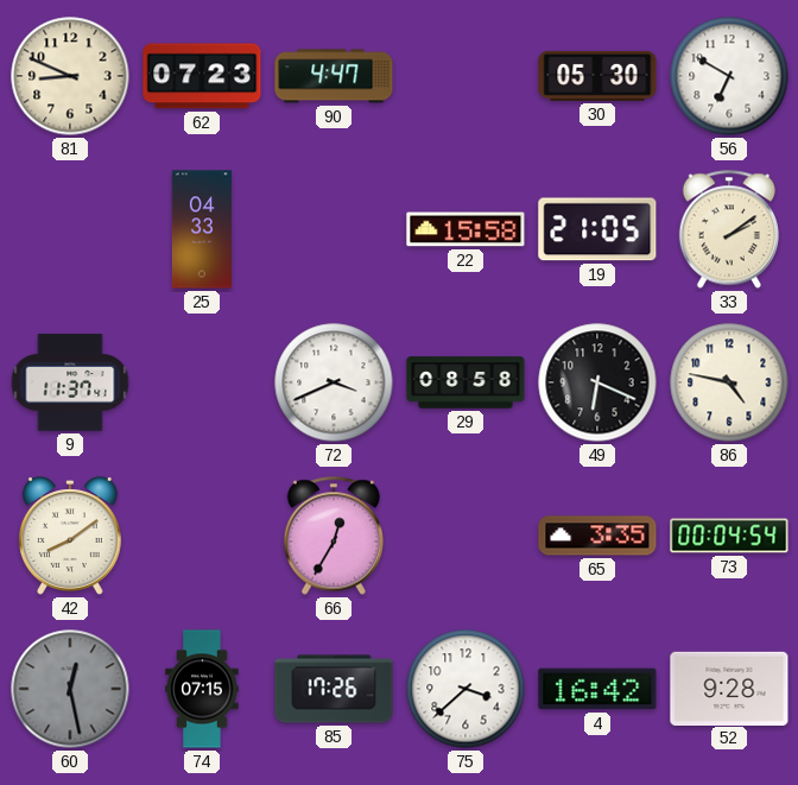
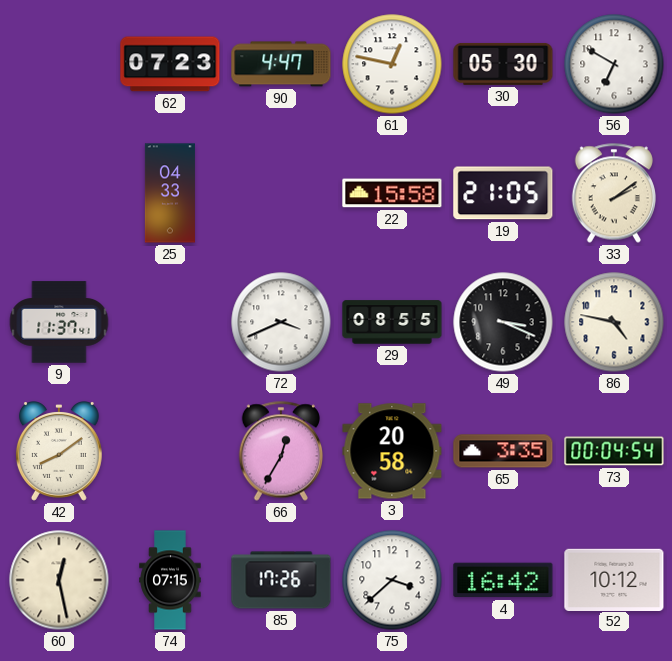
81: 8:49 -> none (70, 76)
61: none -> 12:47 (392, 64)
29: 08:58 -> 08:55 (392, 322)
49: 6:19 -> 3:19 (503, 322)
3: none -> 20:58 (392, 451)
60 dial: grey -> cream (59, 580)
52: 9:28 -> 10:12 (614, 579)
